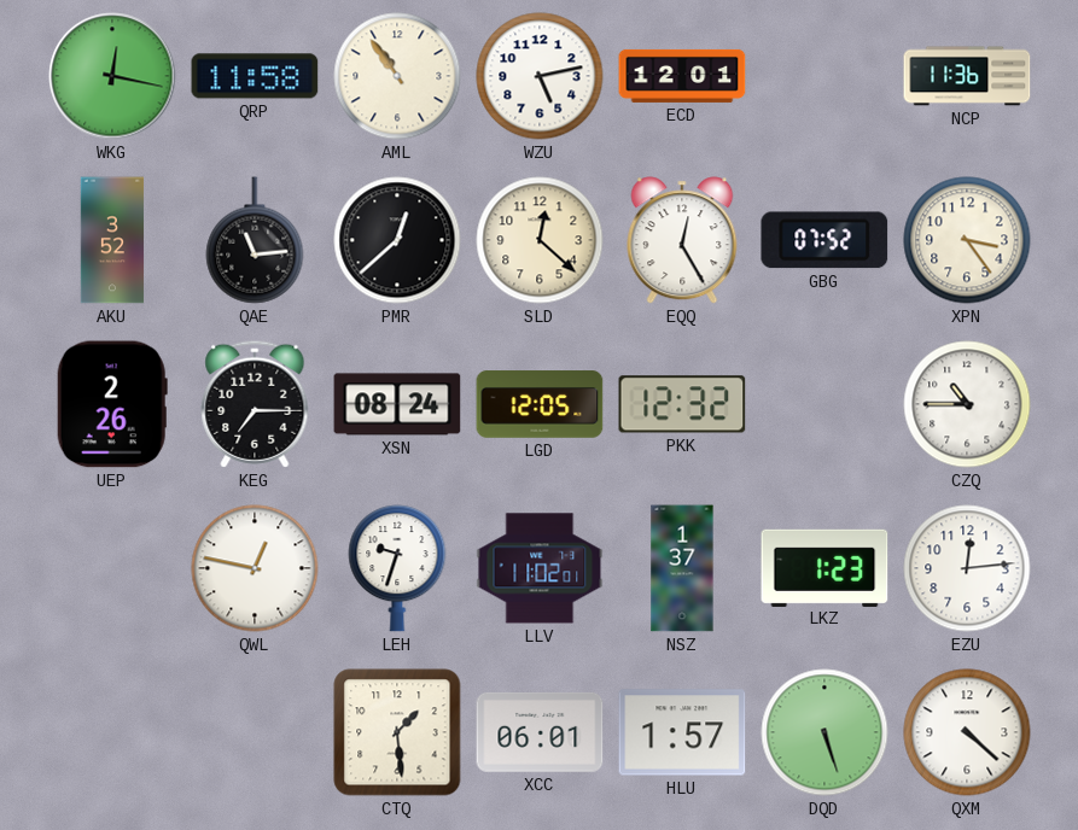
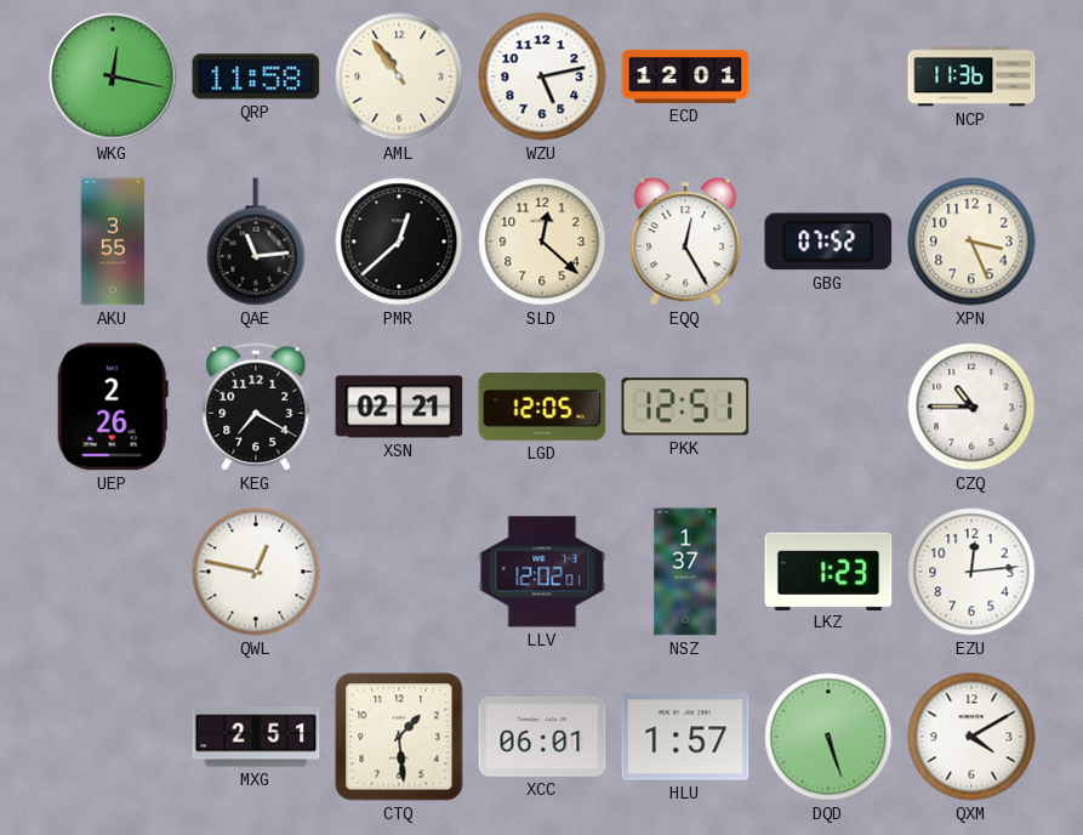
AKU: 3:52 -> 3:55 (113, 242)
XPN: 3:24 -> 3:26 (971, 242)
KEG: 7:15 -> 7:20 (256, 407)
XSN: 08:24 -> 02:21 (399, 407)
PKK: 12:32 -> 12:51 (685, 407)
LEH: 9:33 -> none (397, 568)
LLV: 11:02 -> 12:02 (542, 572)
MXG: none -> 2:51 (256, 737)
QXM: 4:22 -> 4:10 (971, 737)
